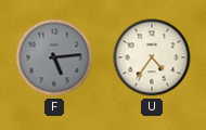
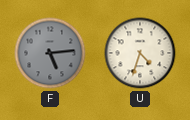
U: 4:36 -> 4:33 (140, 53)
